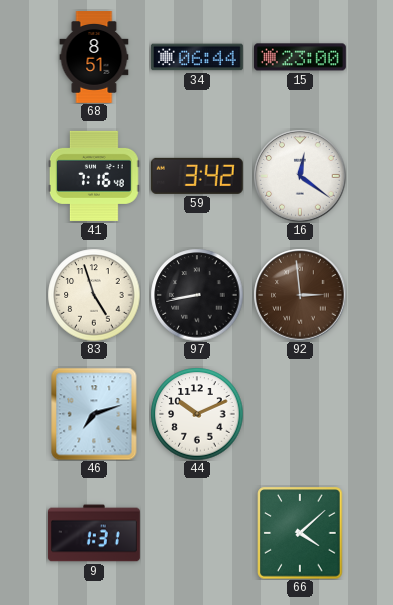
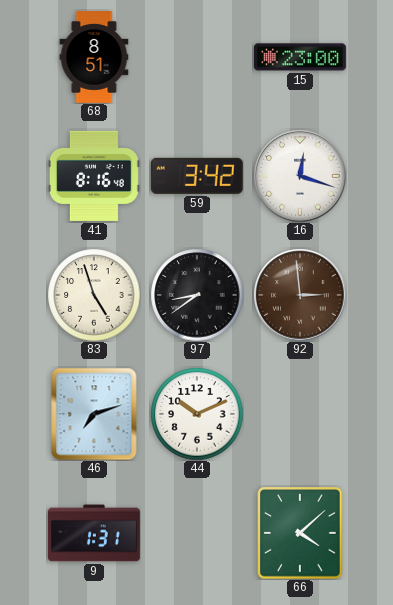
34: 06:44 -> none (197, 57)
41: 7:16 -> 8:16 (94, 176)
16: 12:21 -> 12:18 (300, 176)
97: 8:43 -> 8:39 (197, 295)
